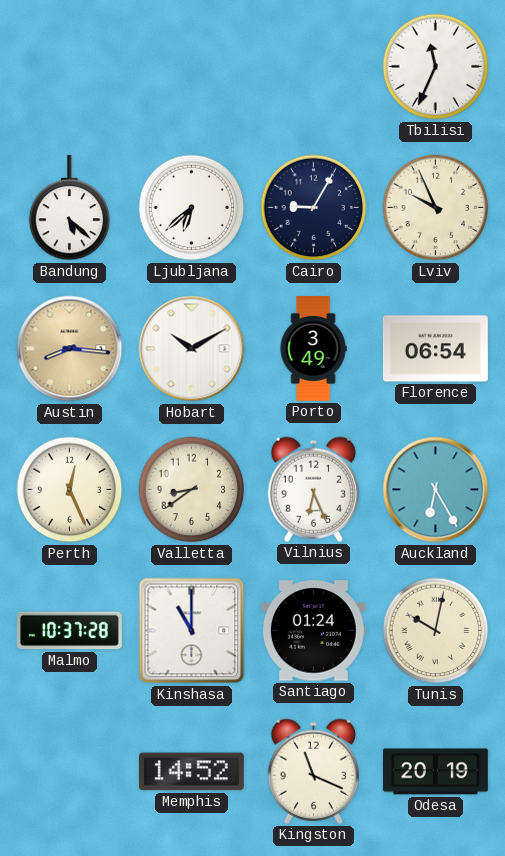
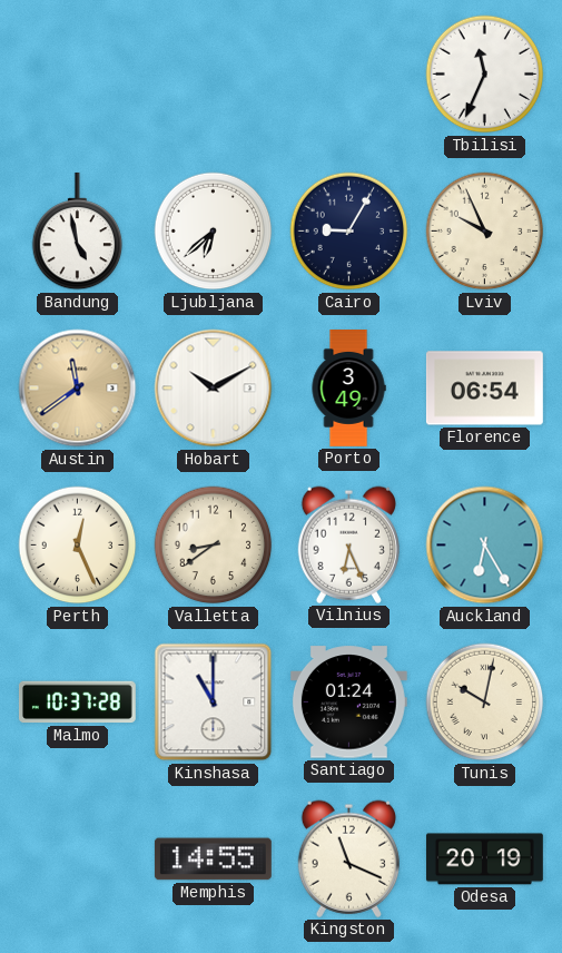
Bandung: 5:22 -> 4:58 (78, 232)
Austin: 8:16 -> 11:39 (78, 389)
Memphis: 14:52 -> 14:55 (213, 859)
